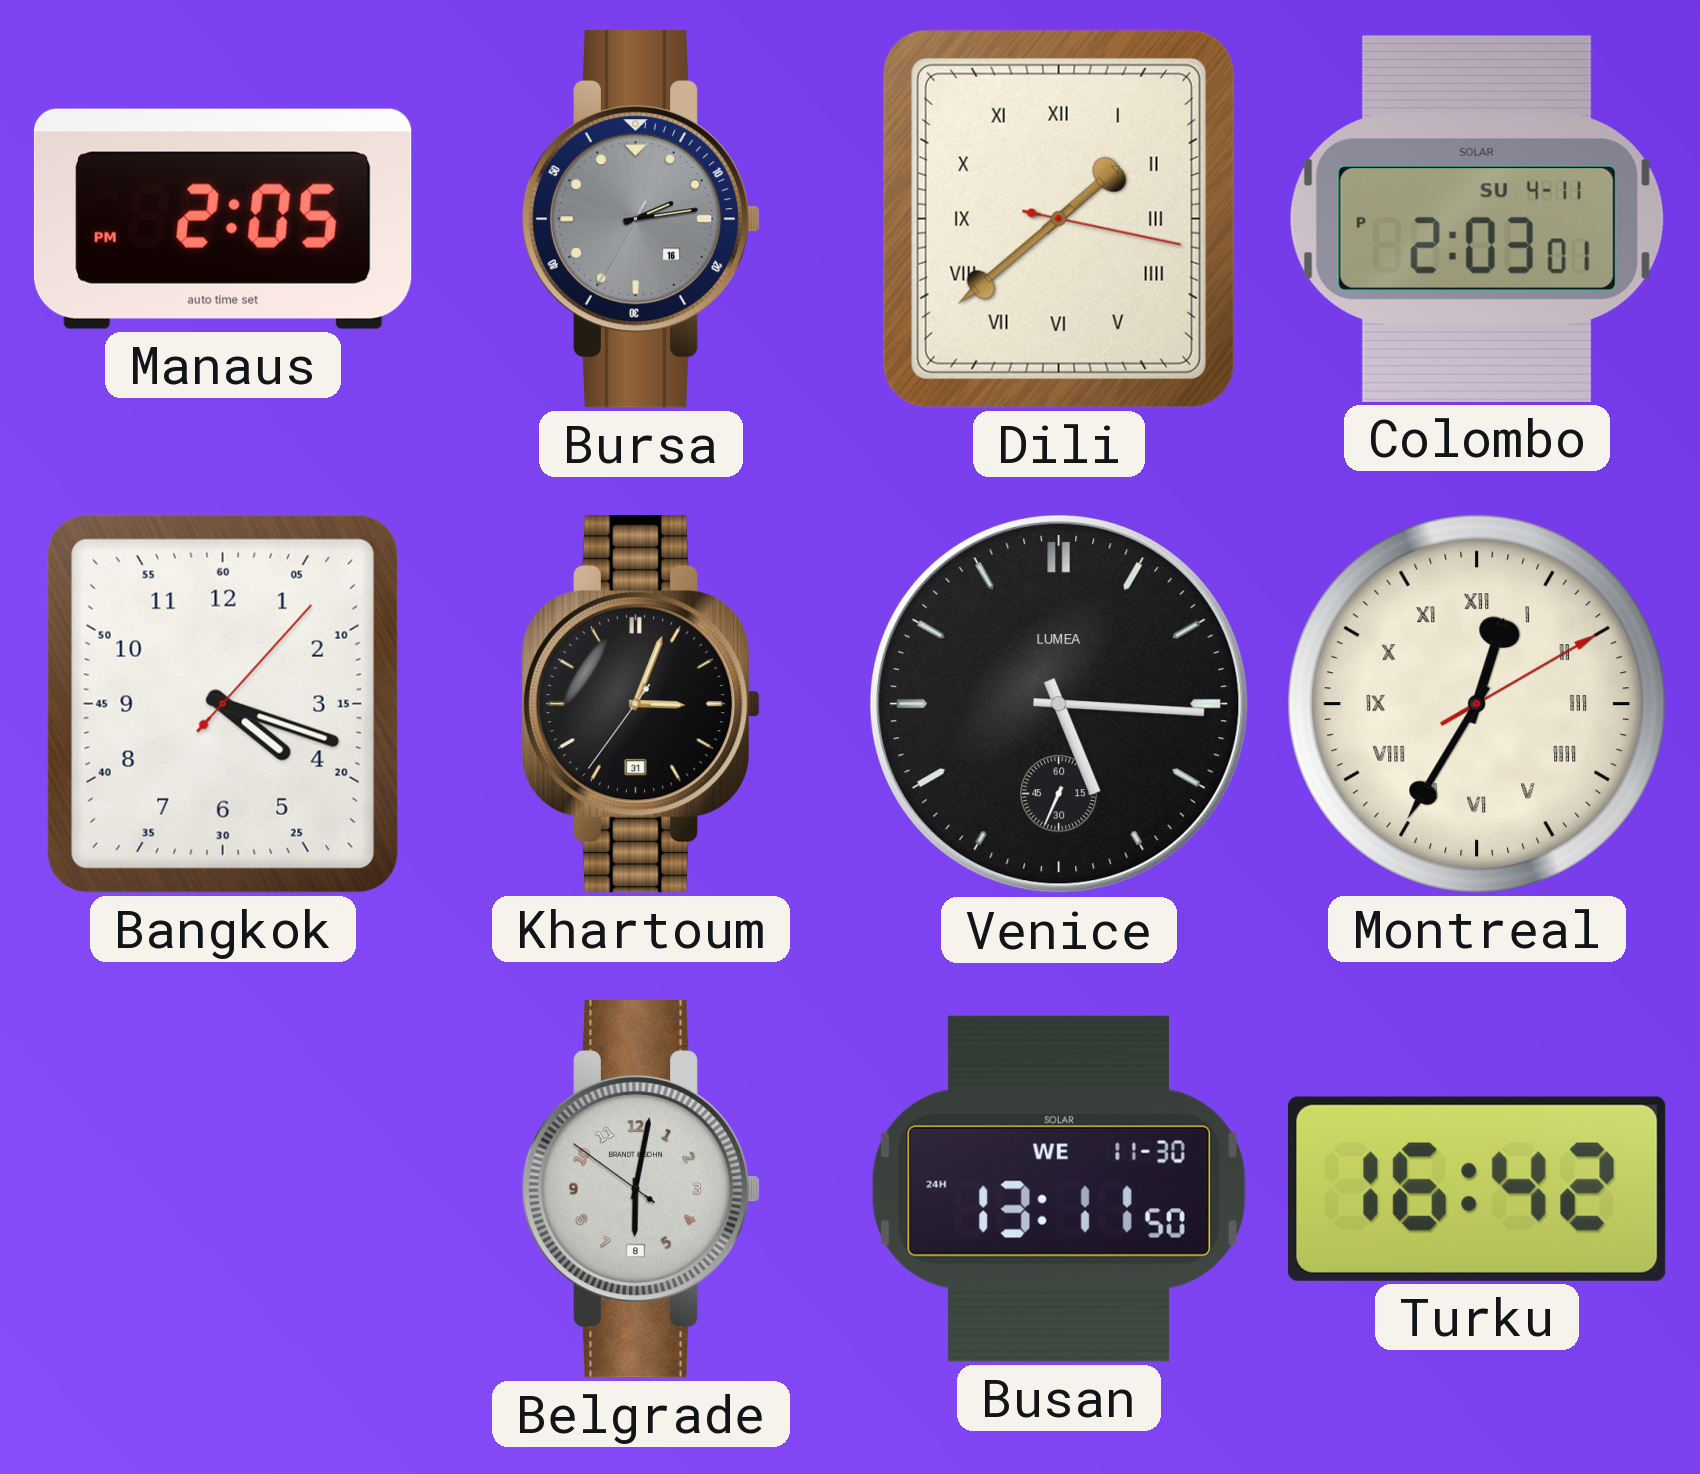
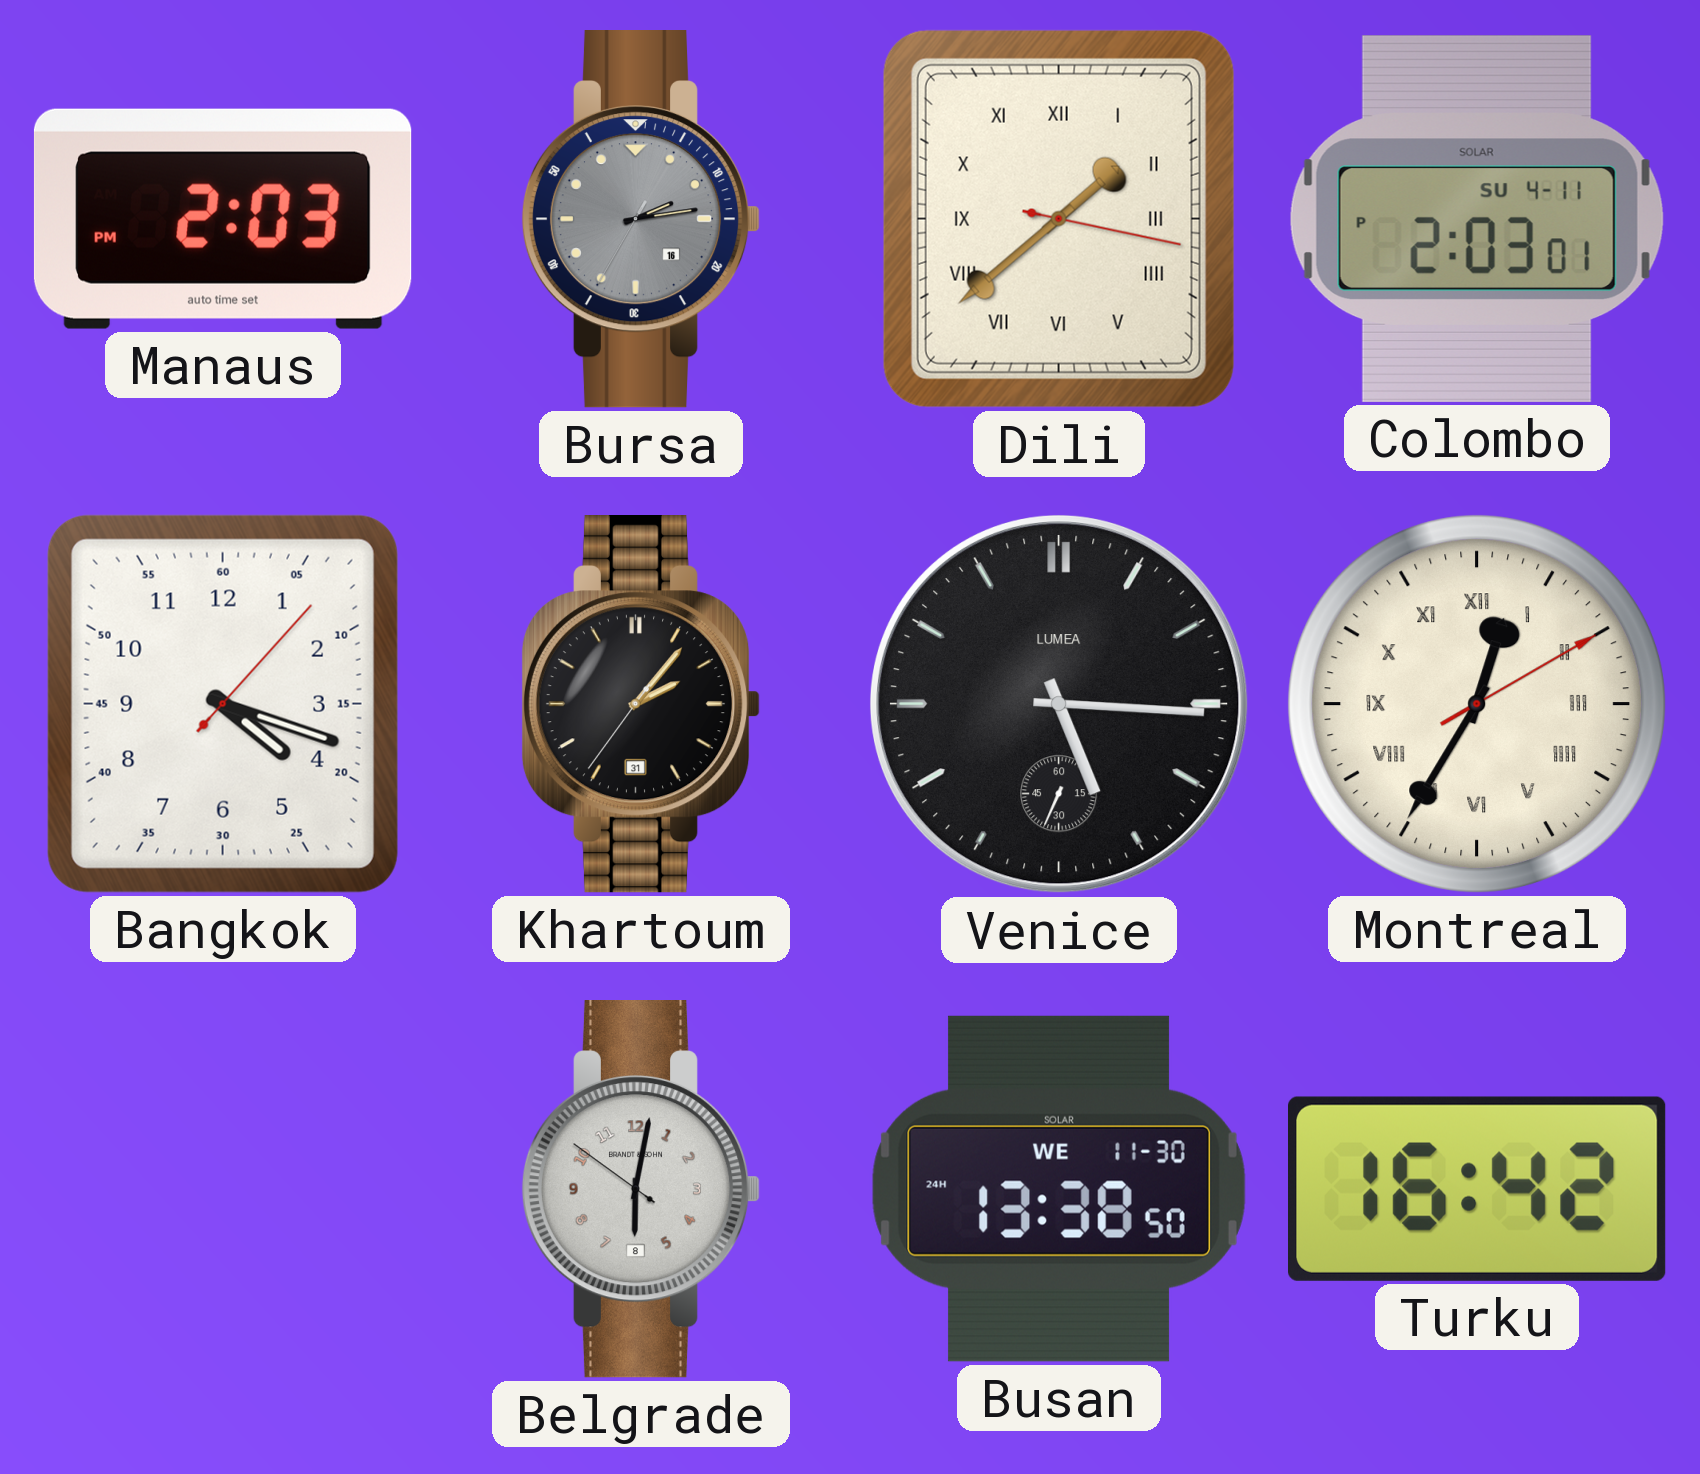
Manaus: 2:05 -> 2:03 (223, 219)
Khartoum: 3:03 -> 2:06 (641, 705)
Busan: 13:11 -> 13:38 (1059, 1189)
